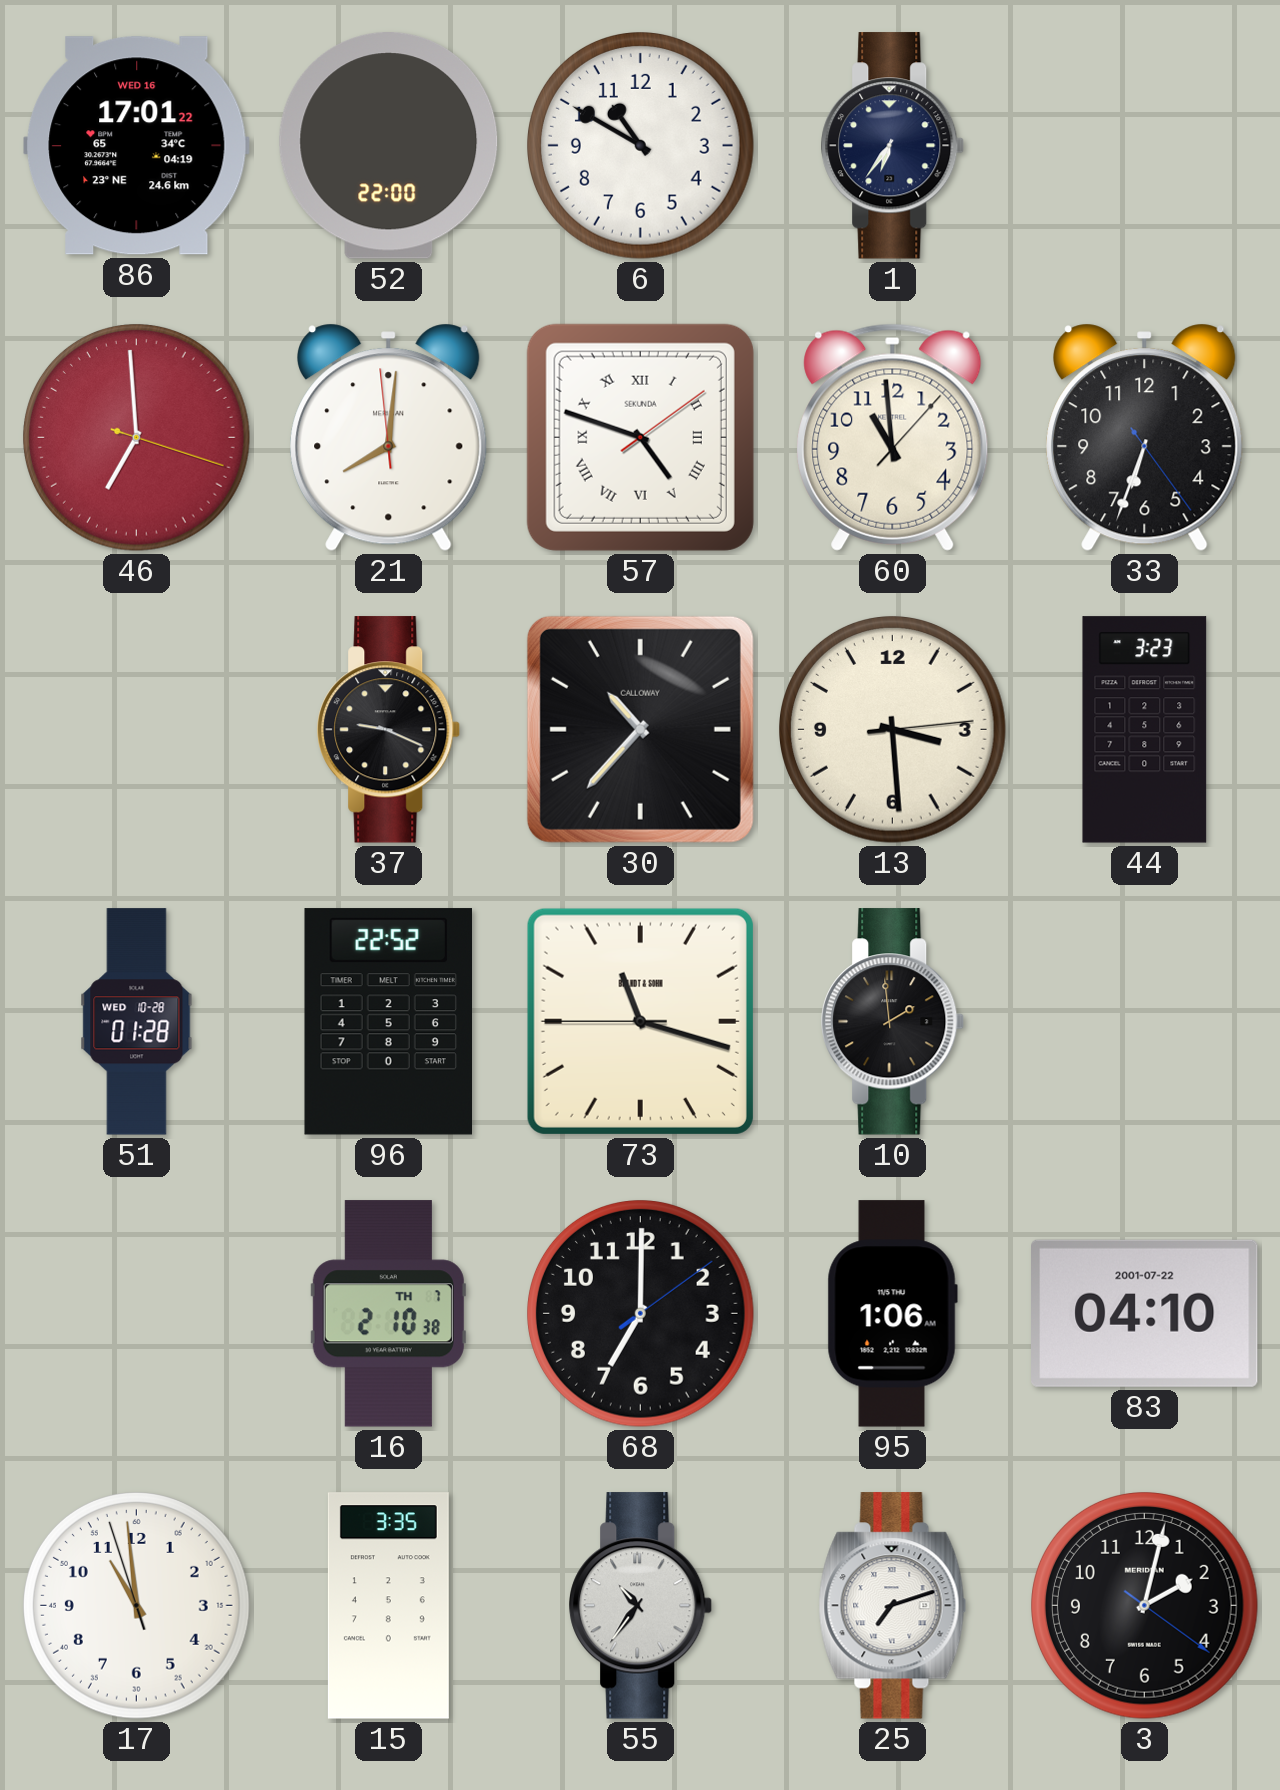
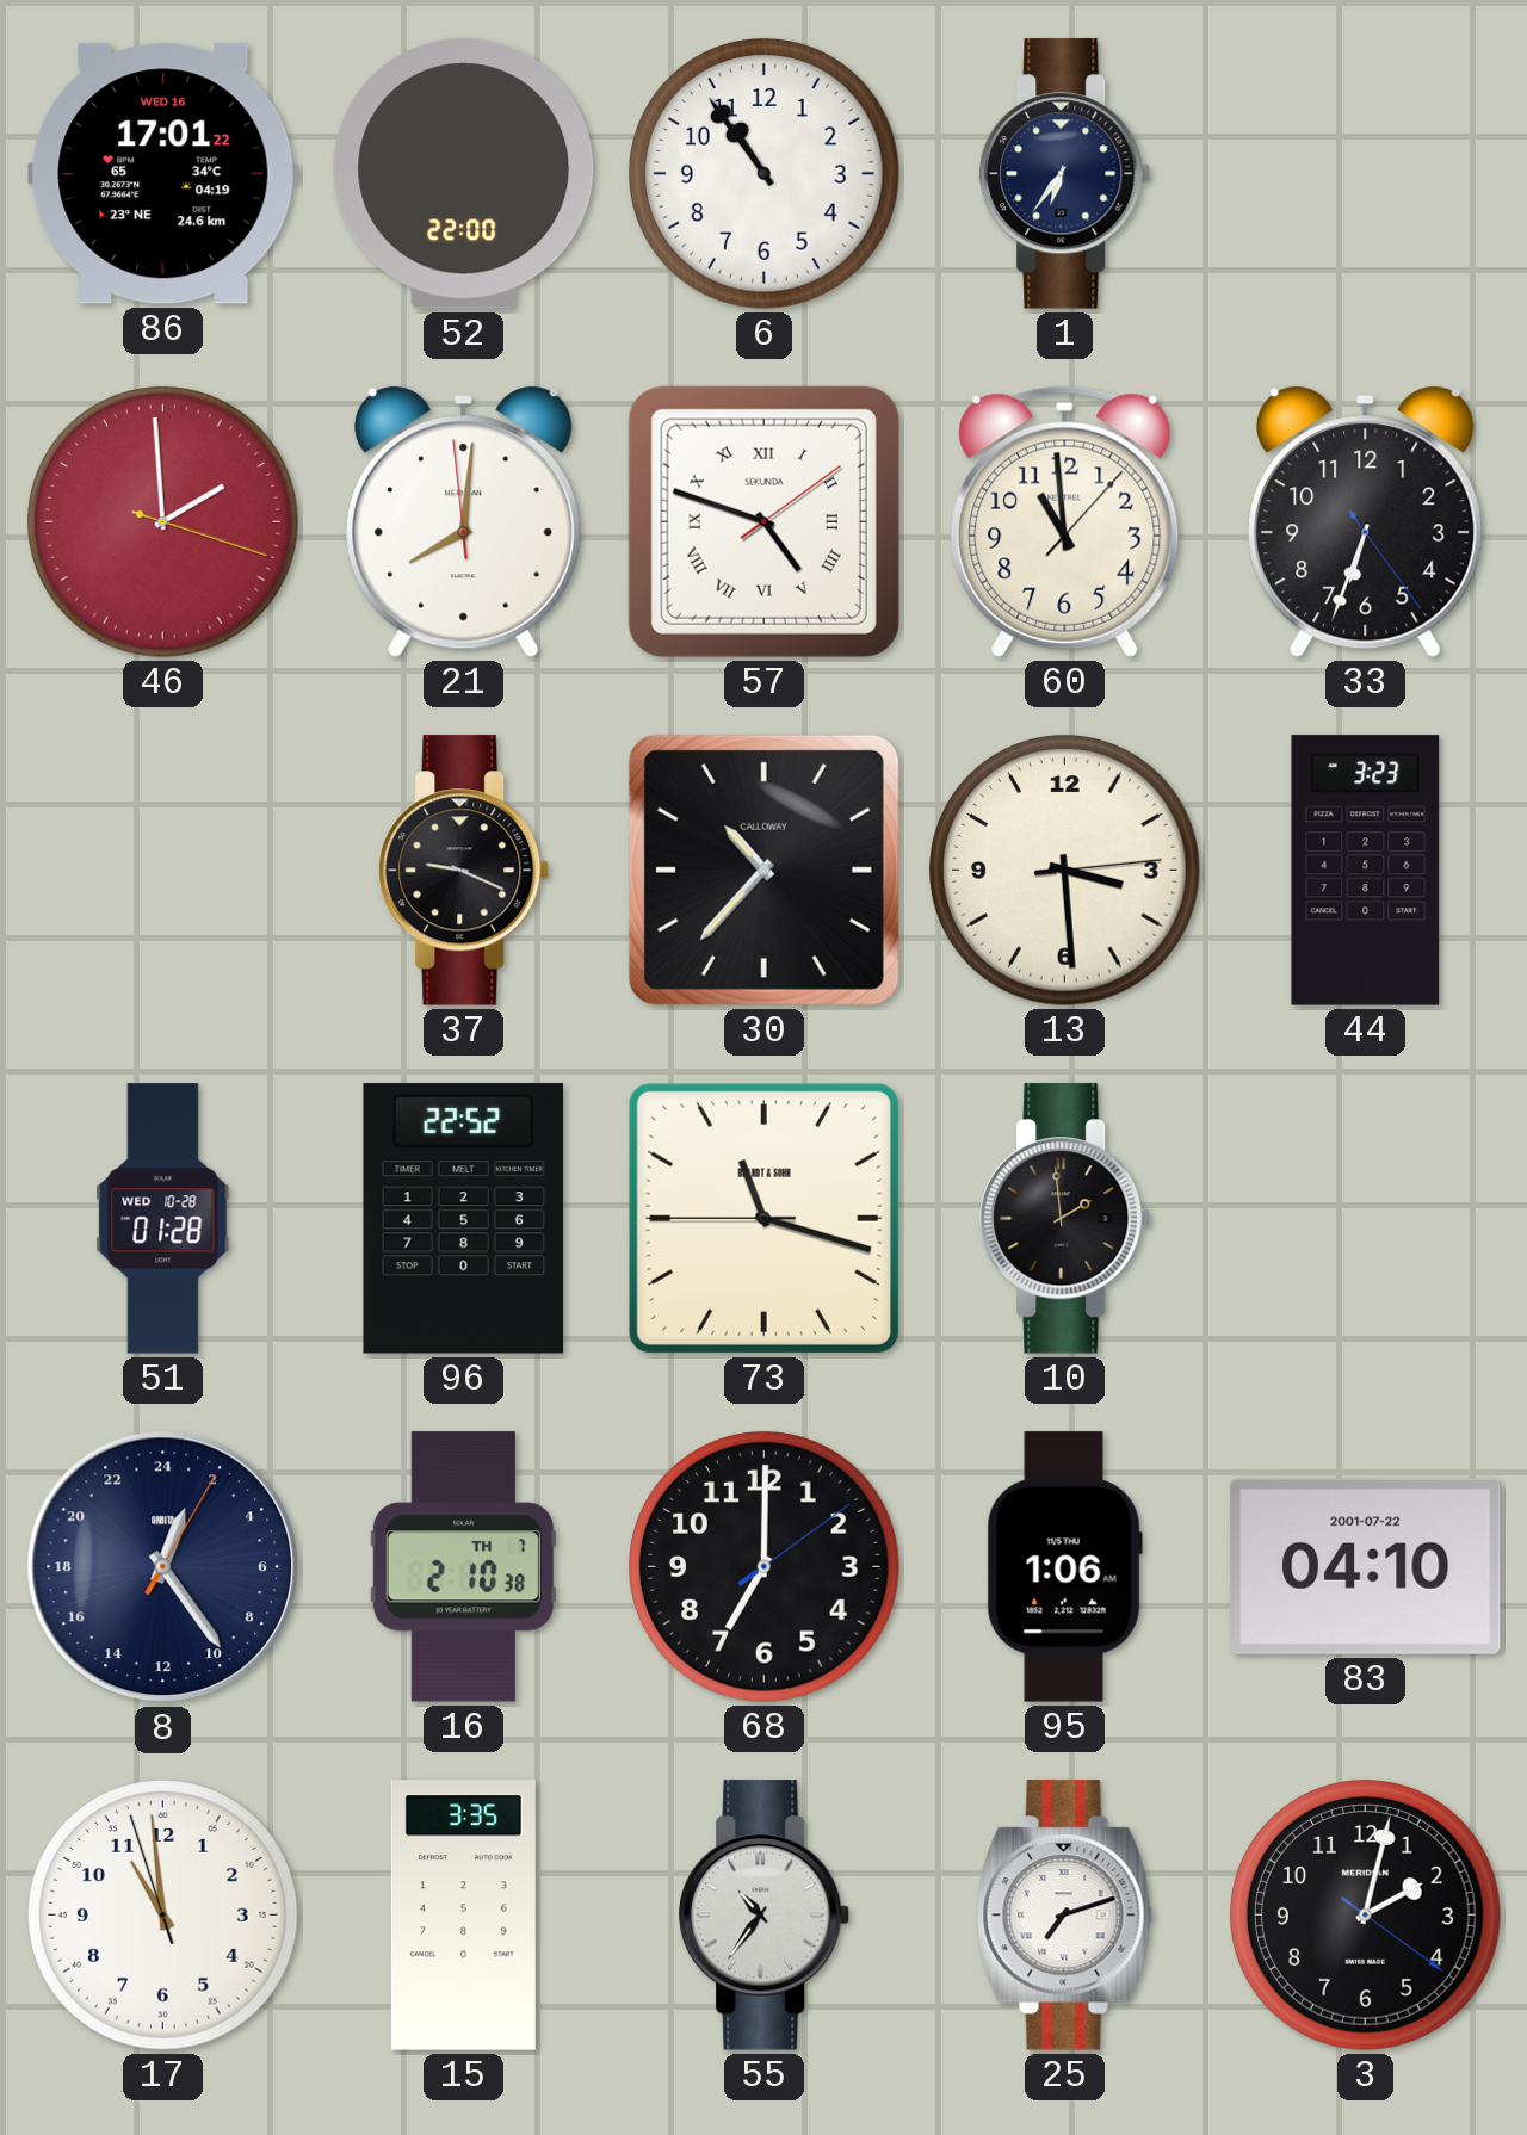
6: 10:50 -> 10:54 (765, 174)
46: 6:59 -> 1:59 (163, 522)
8: none -> 1:24 (163, 1567)
